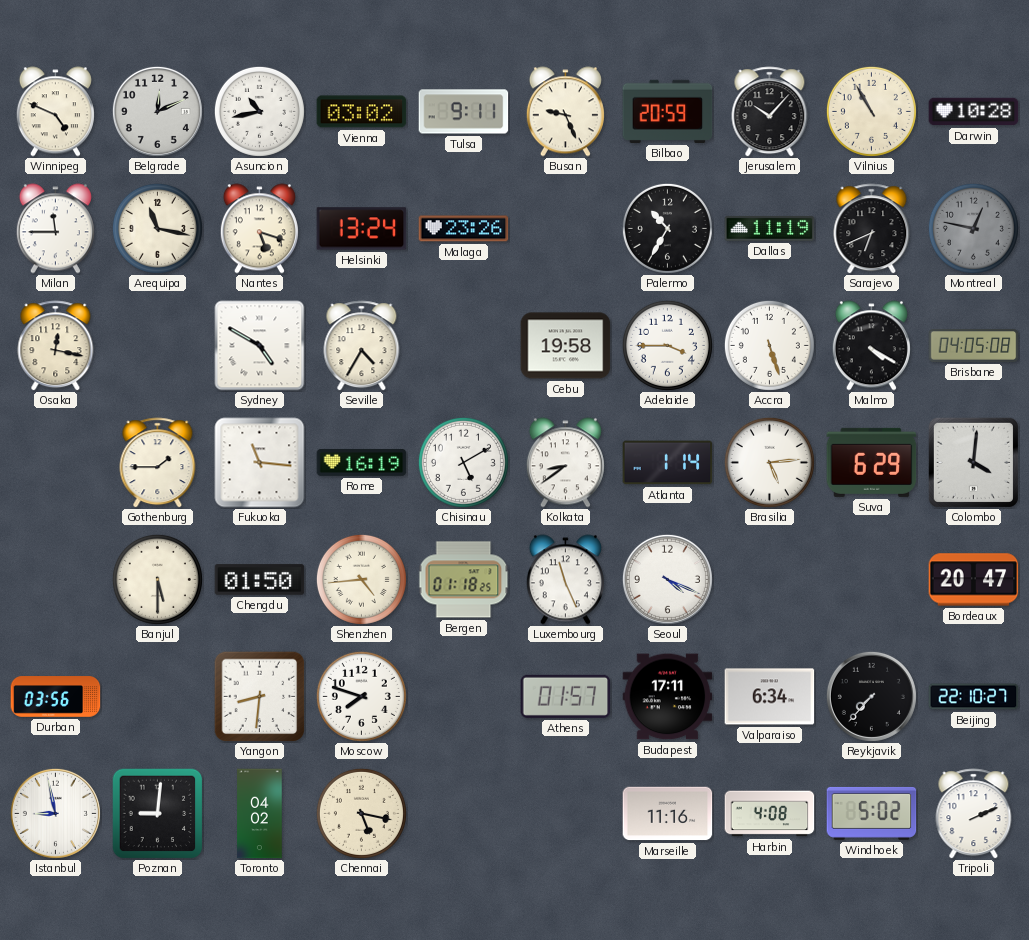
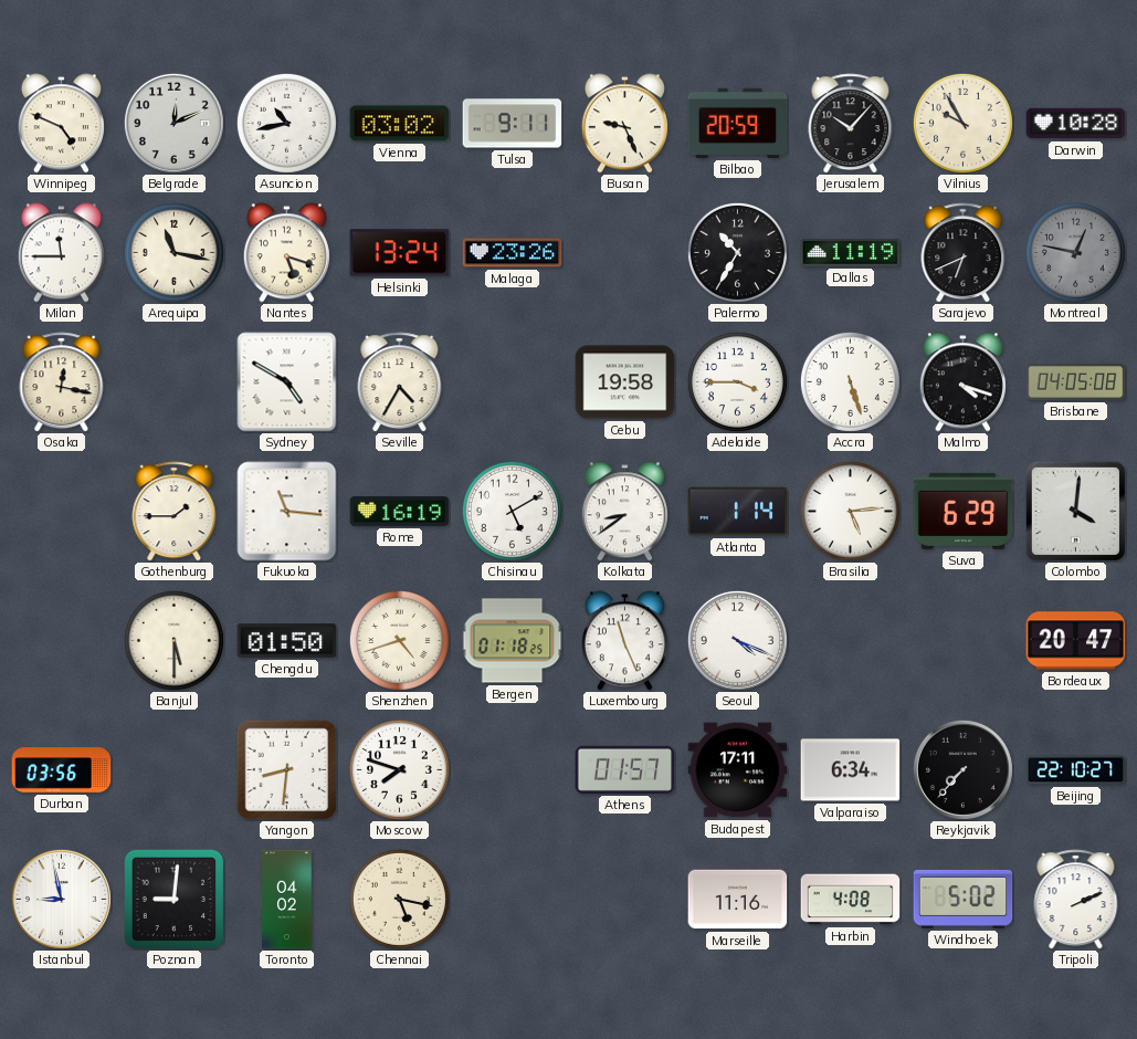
Vilnius: 10:55 -> 9:55 (962, 123)
Malmo: 4:20 -> 4:18 (962, 382)
Shenzhen: 4:44 -> 4:42 (399, 640)
